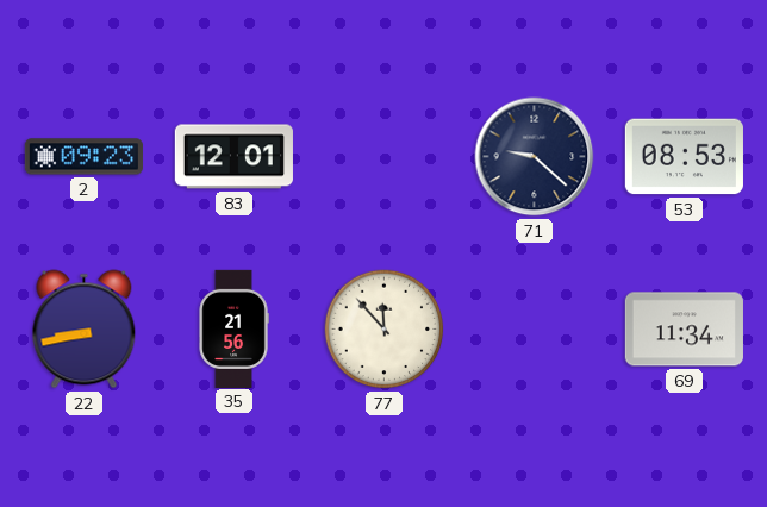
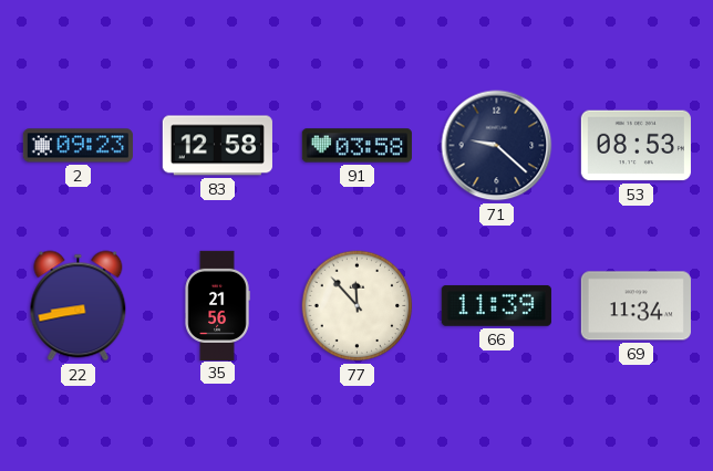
83: 12:01 -> 12:58 (217, 146)
91: none -> 03:58 (356, 146)
66: none -> 11:39 (496, 305)
